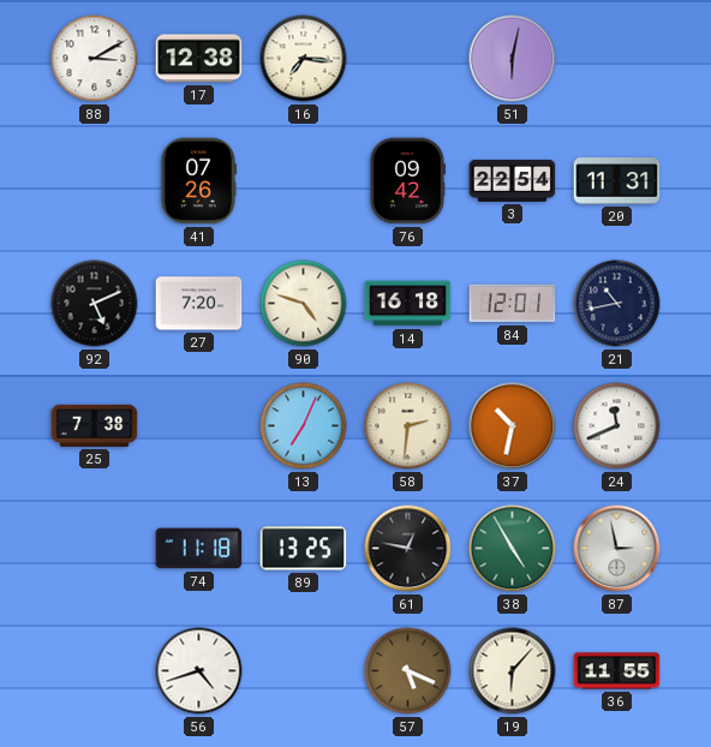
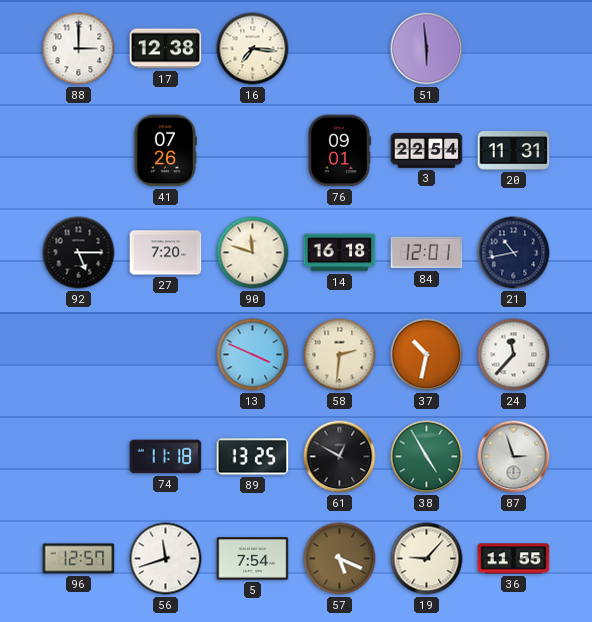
88: 3:10 -> 3:00 (79, 49)
51: 6:02 -> 5:59 (427, 49)
76: 09:42 -> 09:01 (339, 151)
92: 5:11 -> 5:15 (79, 253)
90: 4:48 -> 11:48 (253, 253)
25: 7:38 -> none (95, 425)
13: 7:04 -> 3:49 (253, 355)
24: 11:41 -> 11:37 (514, 355)
61: 12:47 -> 12:50 (340, 457)
87: 2:58 -> 2:57 (514, 457)
96: none -> 12:57 (79, 559)
56: 4:42 -> 11:42 (166, 559)
5: none -> 7:54 (253, 559)
19: 6:07 -> 9:07 (427, 559)
